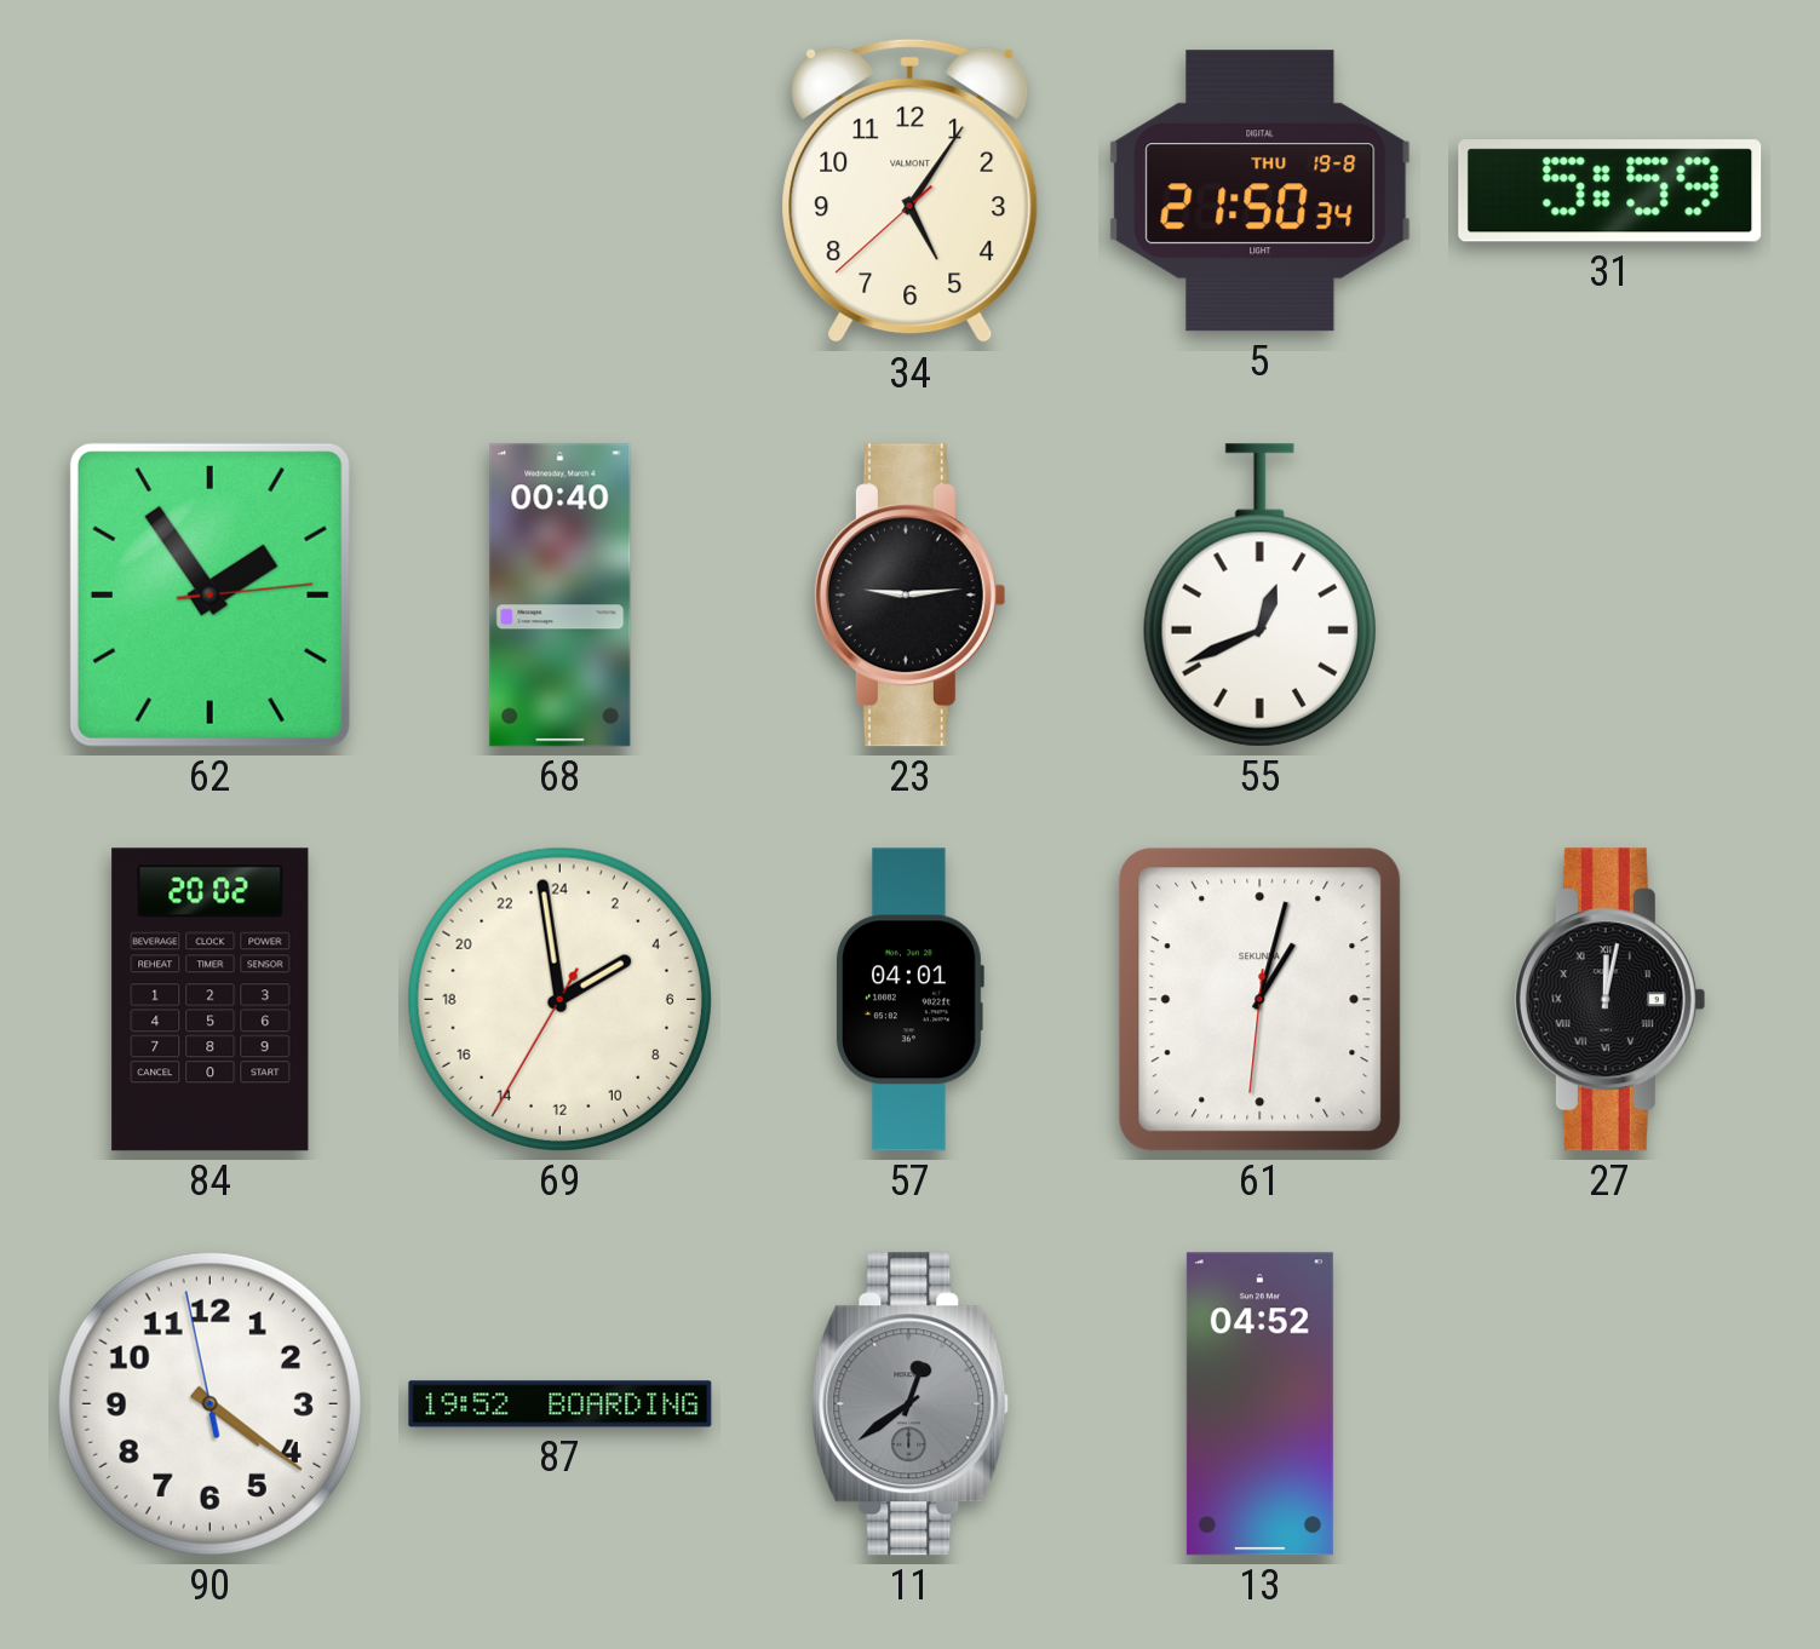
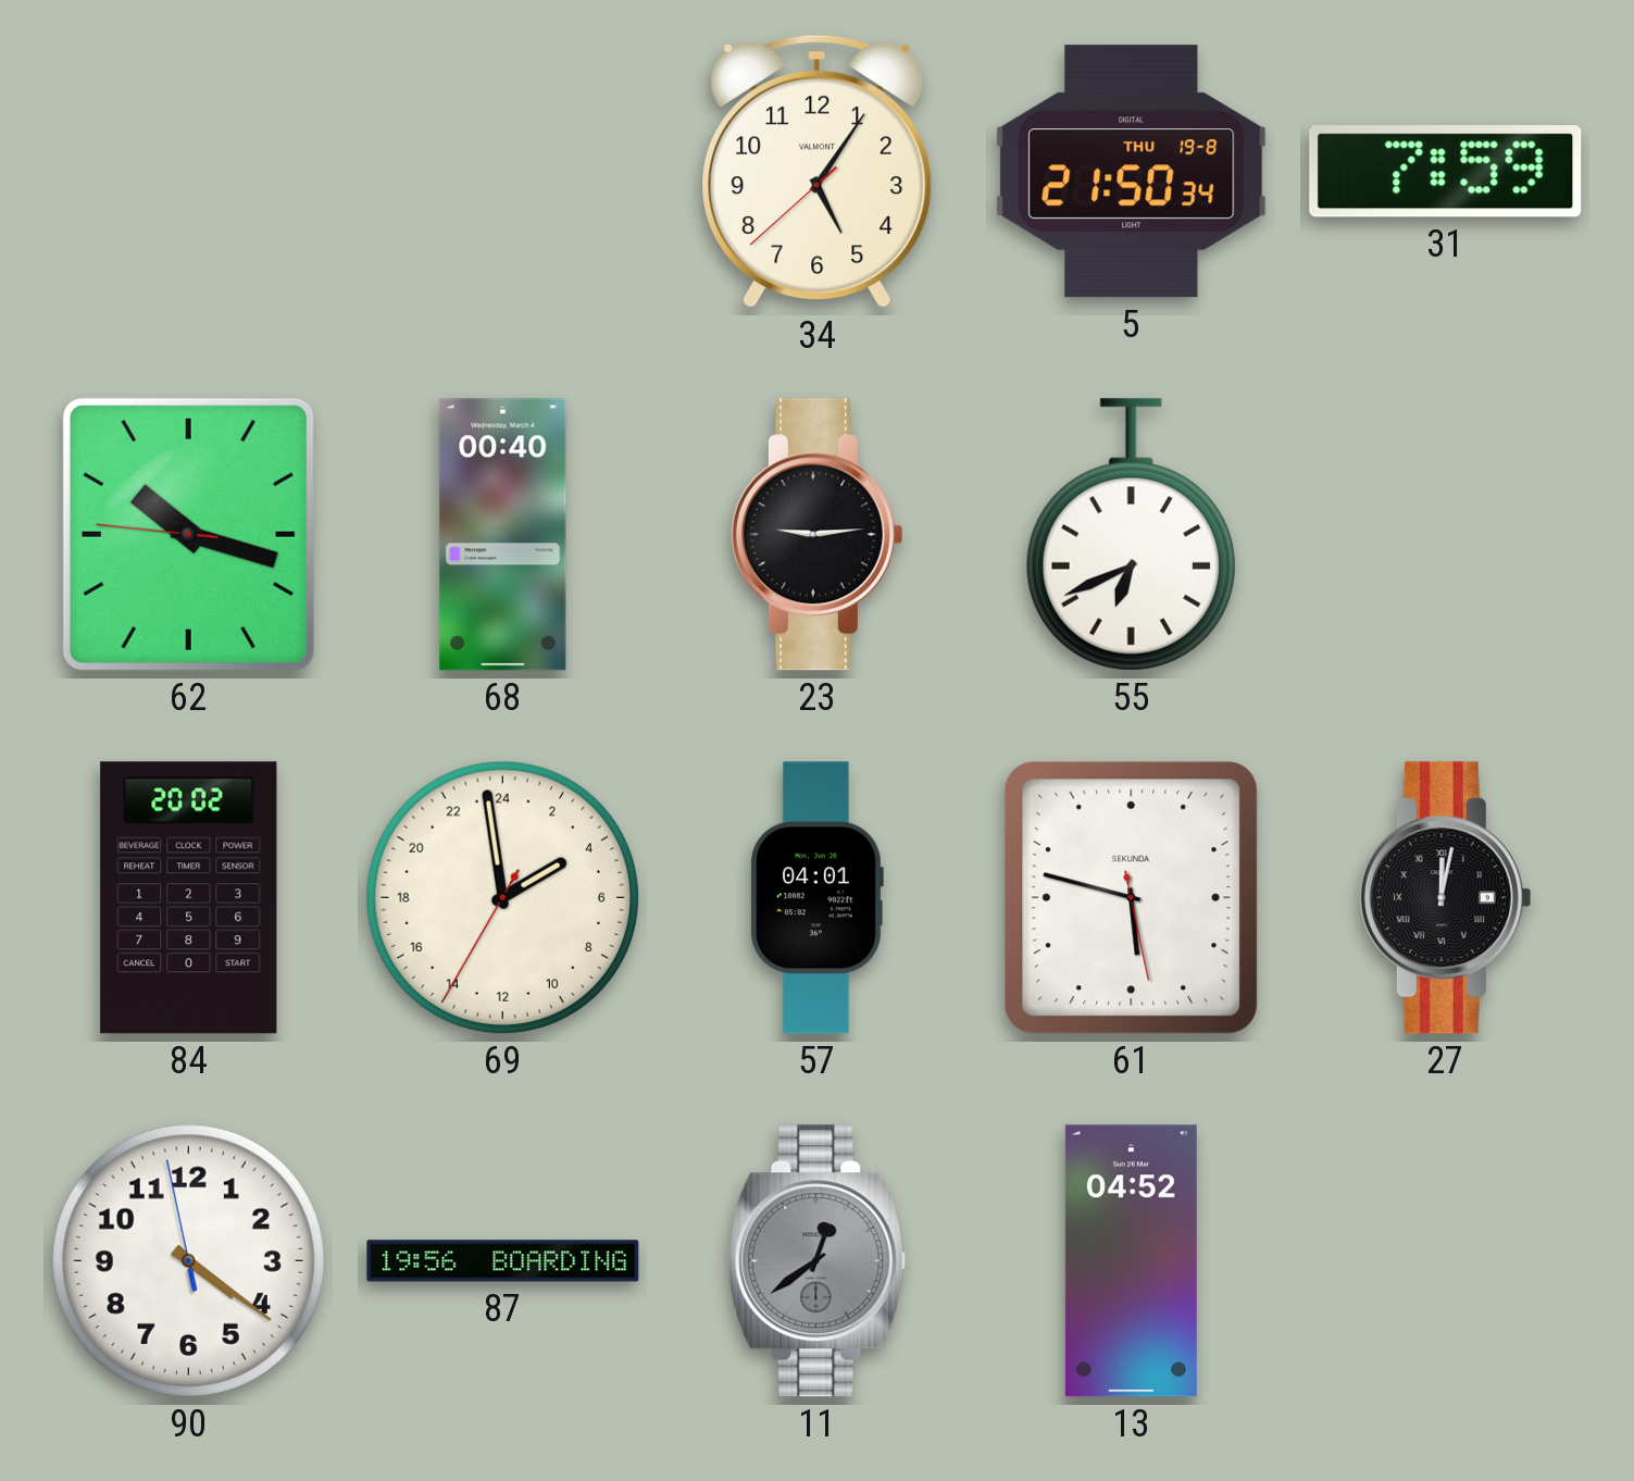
31: 5:59 -> 7:59 (1446, 172)
62: 1:54 -> 10:17 (188, 534)
55: 12:41 -> 6:41 (1131, 535)
61: 1:02 -> 5:47 (1132, 898)
87: 19:52 -> 19:56 (503, 1261)
